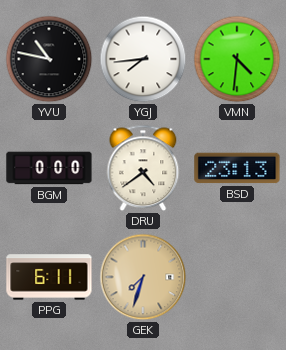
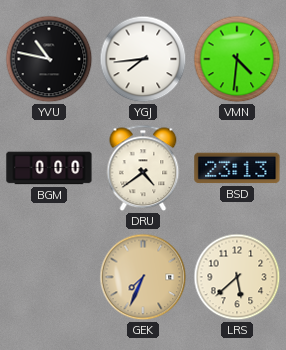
PPG: 6:11 -> none (49, 277)
GEK: 7:33 -> 7:34 (143, 277)
LRS: none -> 5:38 (237, 277)
